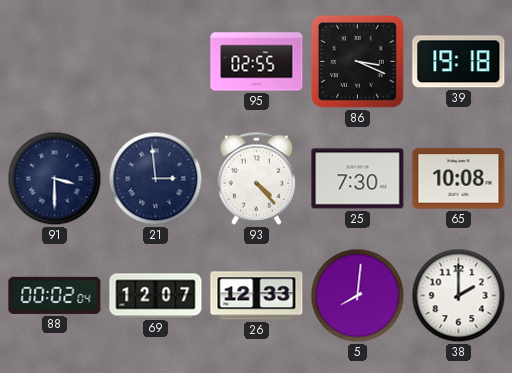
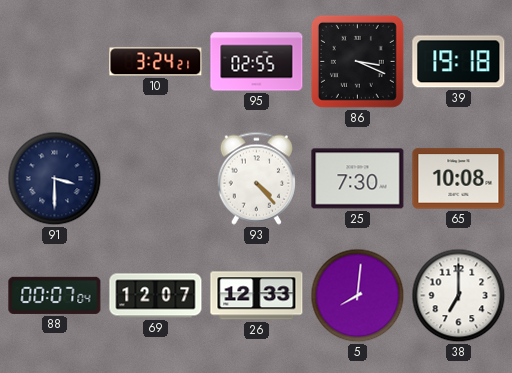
10: none -> 3:24 (156, 62)
21: 2:59 -> none (156, 179)
88: 00:02 -> 00:07 (55, 295)
38: 2:00 -> 7:00 (459, 296)
